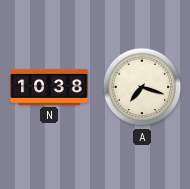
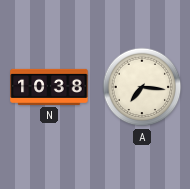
A: 7:18 -> 7:16 (142, 87)
